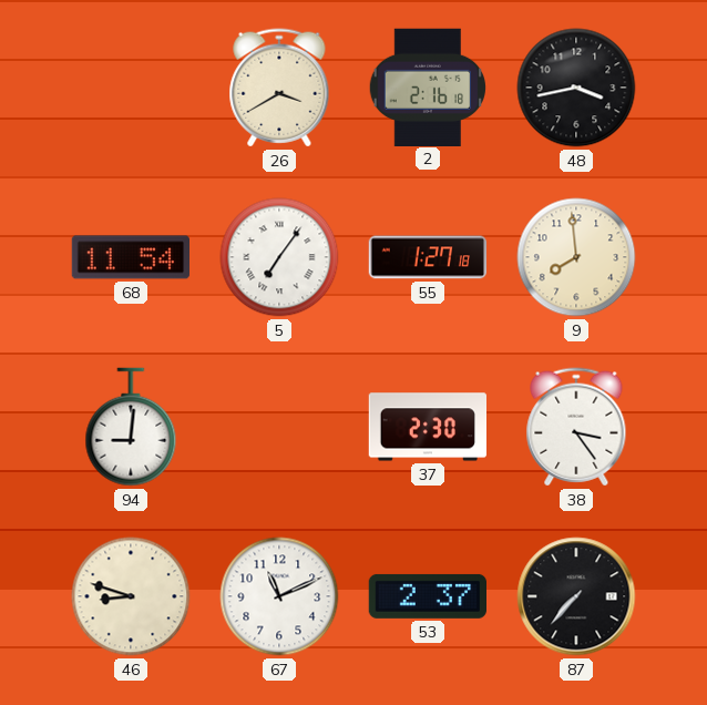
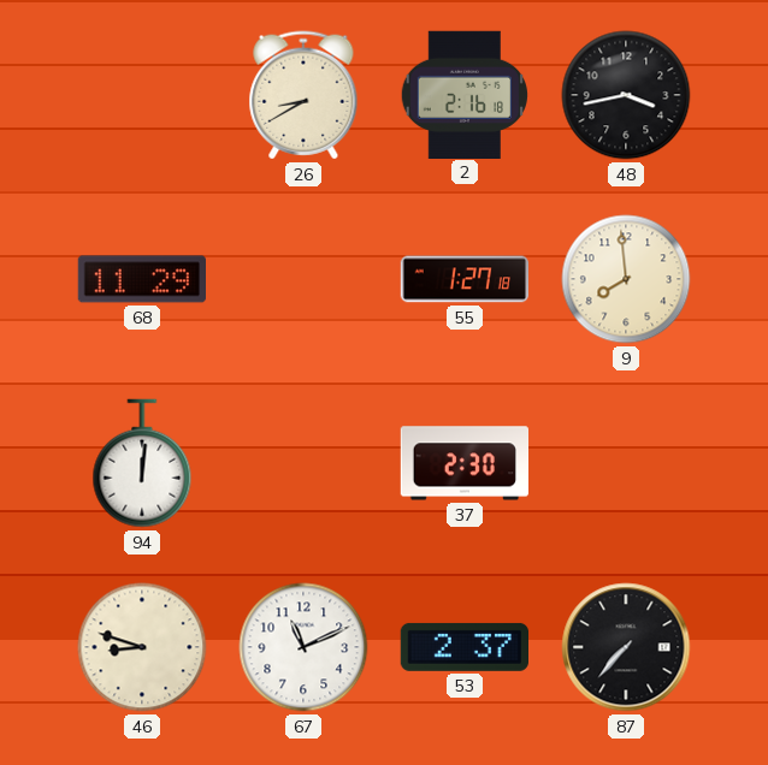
26: 3:40 -> 8:40 (303, 95)
68: 11:54 -> 11:29 (141, 279)
5: 7:06 -> none (279, 257)
94: 9:01 -> 12:01 (142, 463)
38: 3:24 -> none (576, 427)
